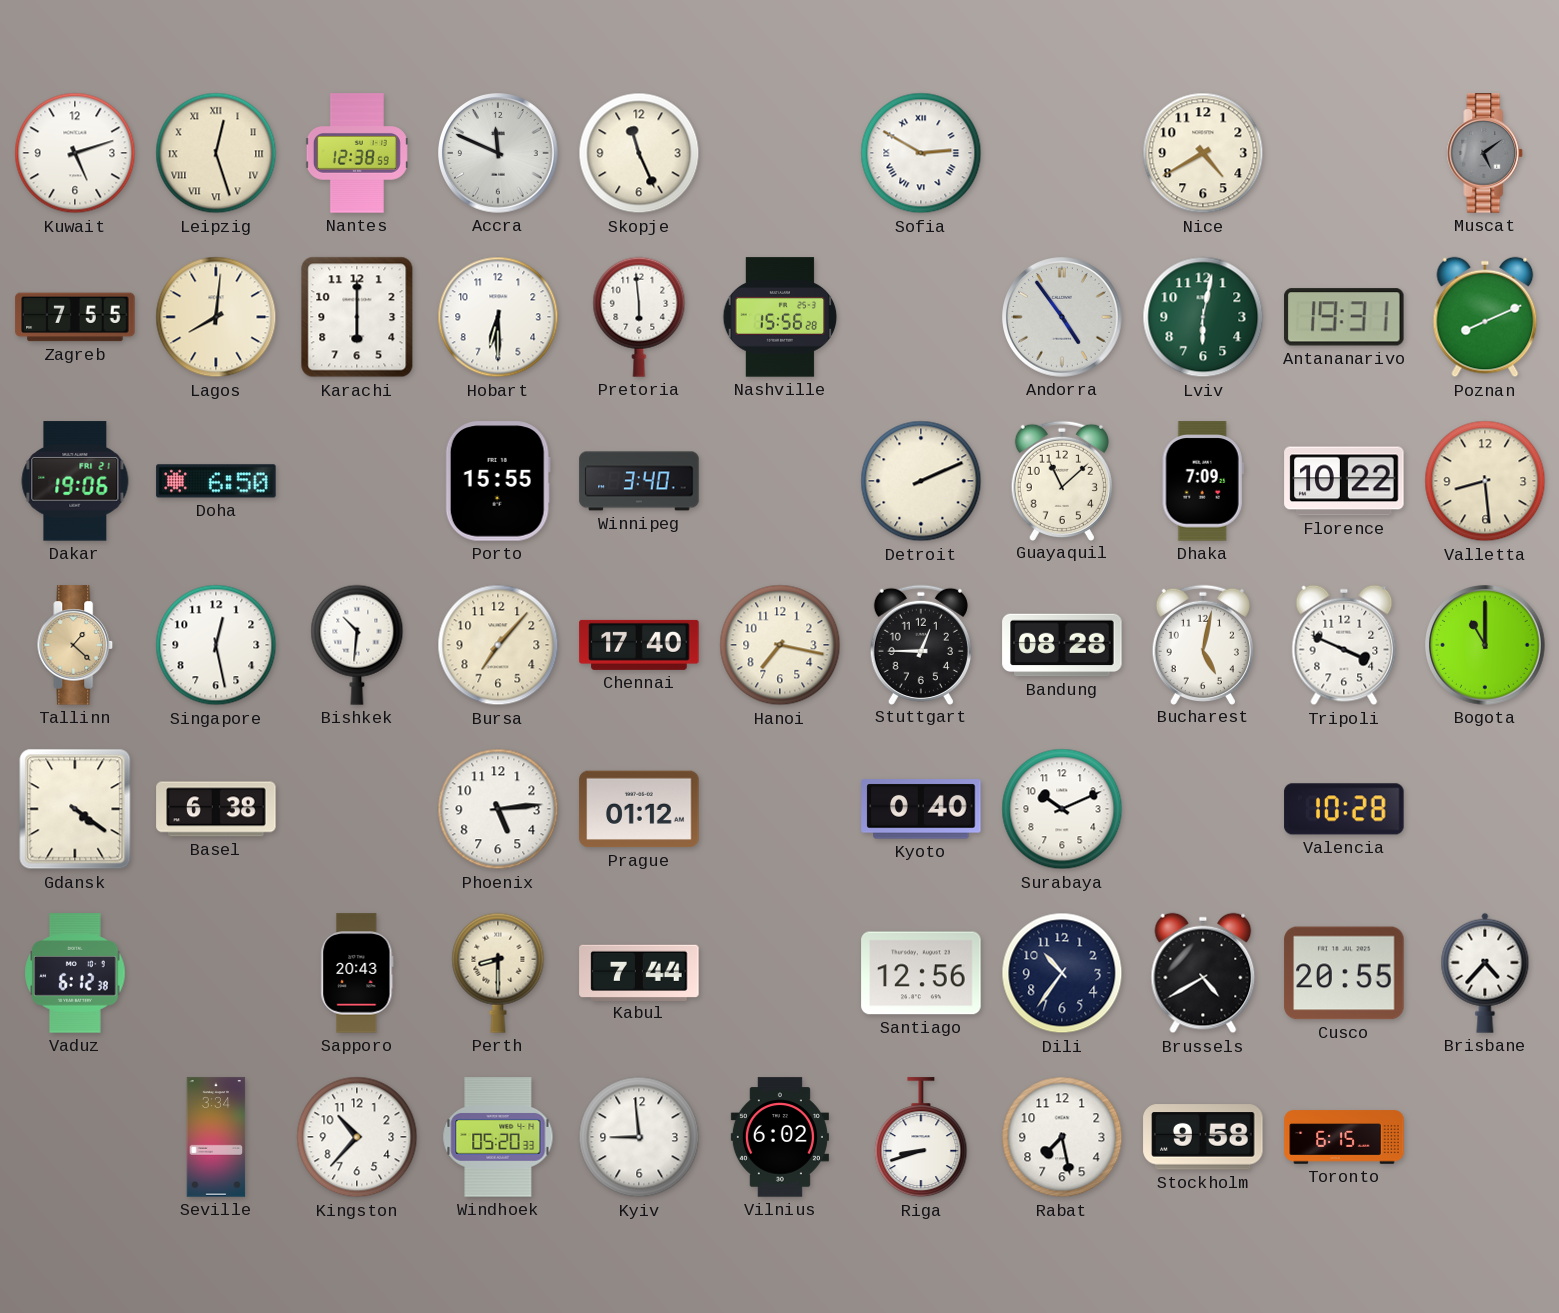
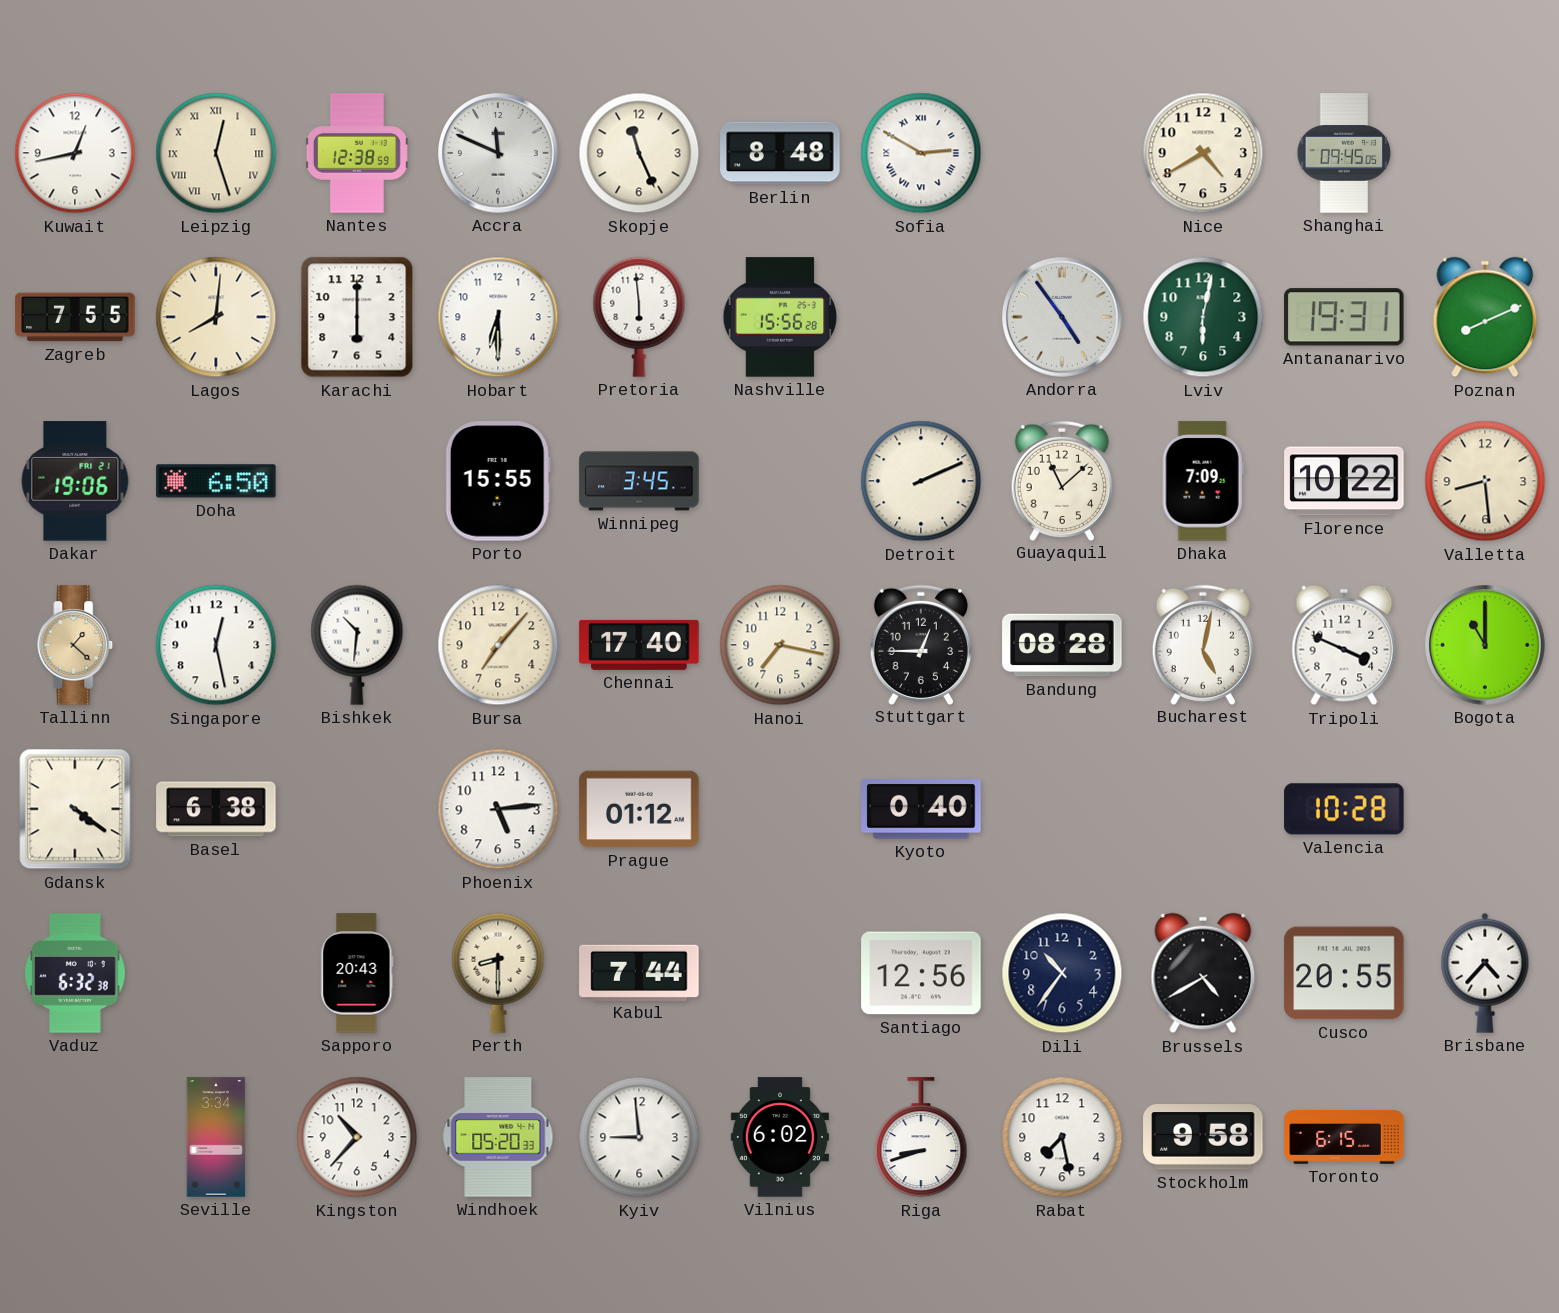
Kuwait: 5:12 -> 12:43 (75, 153)
Berlin: none -> 8:48 (780, 153)
Shanghai: none -> 09:45 (1344, 153)
Muscat: 5:09 -> none (1485, 153)
Winnipeg: 3:40 -> 3:45 (639, 481)
Surabaya: 10:11 -> none (1062, 809)
Vaduz: 6:12 -> 6:32 (75, 973)
